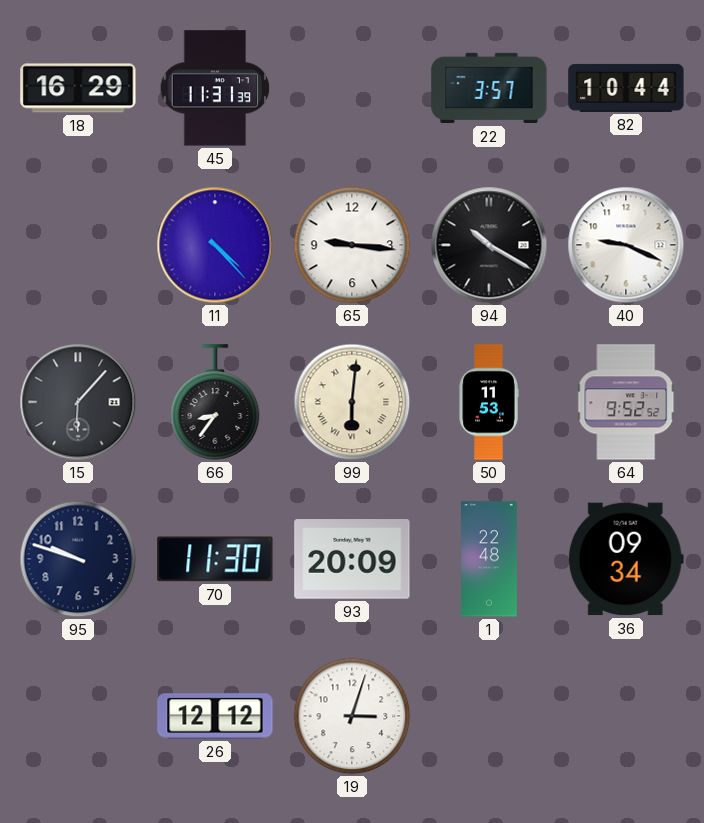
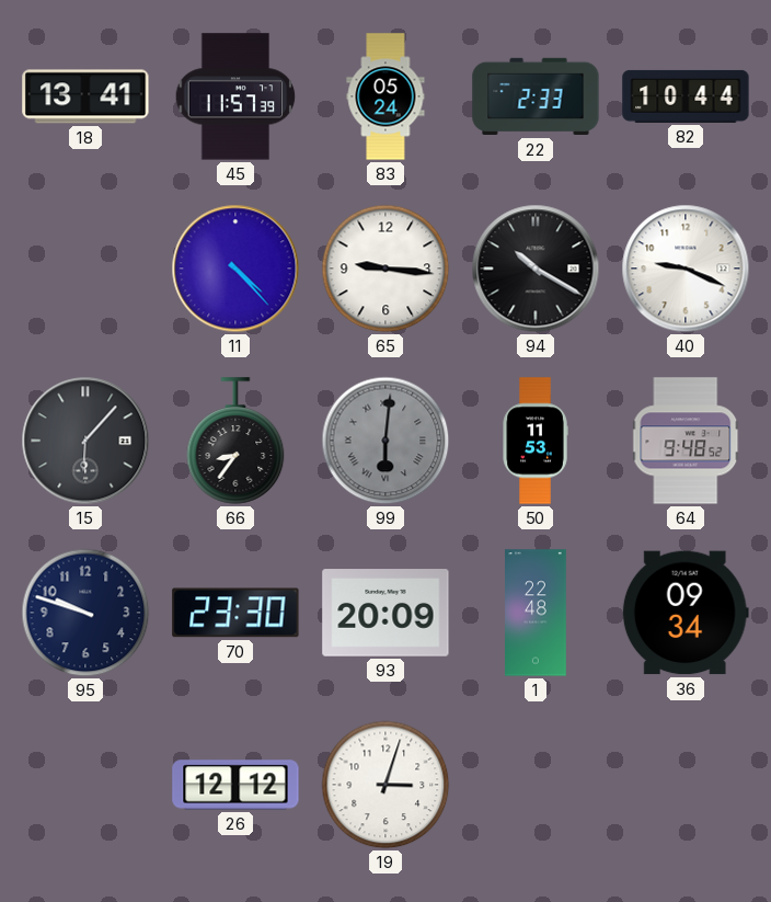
18: 16:29 -> 13:41 (85, 96)
45: 11:31 -> 11:57 (235, 96)
83: none -> 05:24 (385, 96)
22: 3:57 -> 2:33 (536, 96)
99 dial: cream -> grey (385, 441)
64: 9:52 -> 9:48 (687, 441)
70: 11:30 -> 23:30 (235, 613)
